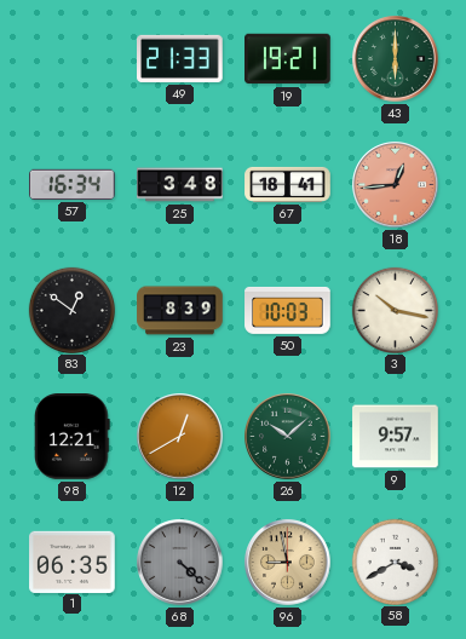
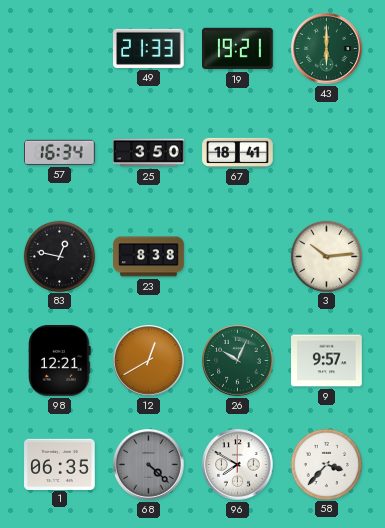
25: 3:48 -> 3:50 (149, 153)
18: 12:44 -> none (396, 185)
83: 12:51 -> 12:47 (59, 256)
23: 8:39 -> 8:38 (149, 257)
50: 10:03 -> none (288, 310)
3: 10:17 -> 10:14 (326, 256)
26: 10:08 -> 10:04 (238, 361)
96: 8:58 -> 7:50 (238, 465)
96 dial: champagne -> white (238, 465)
58: 3:40 -> 3:37 (326, 464)
